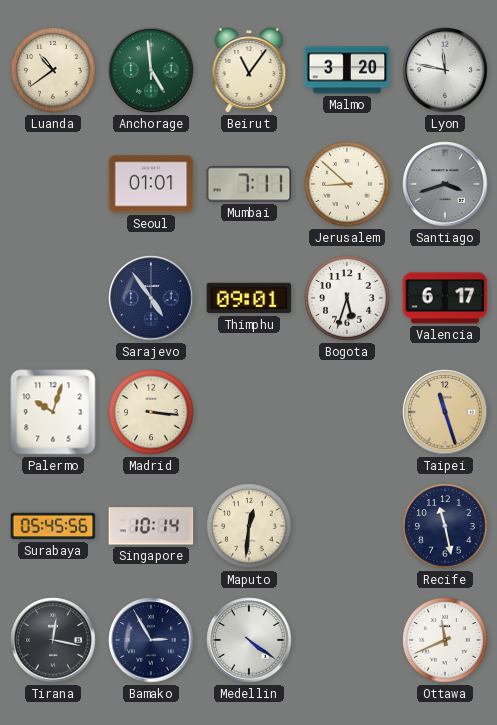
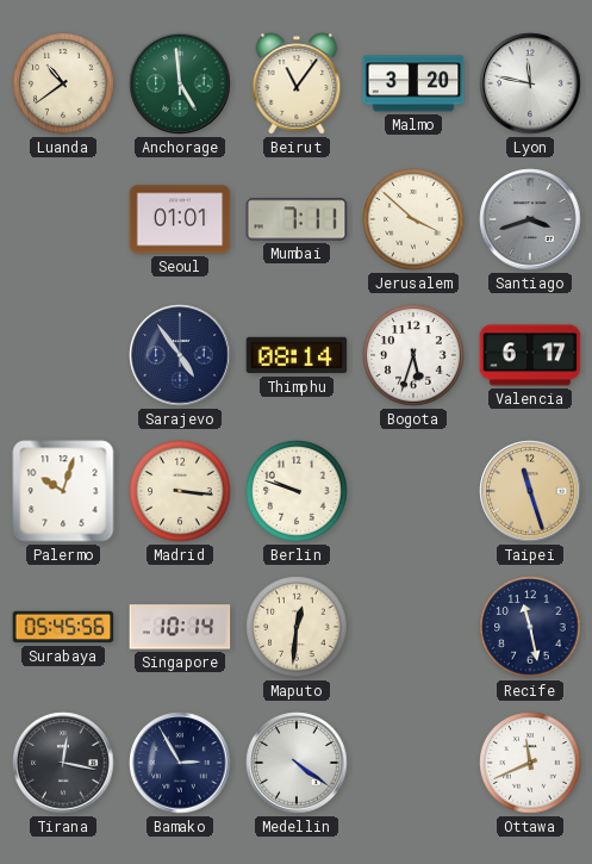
Jerusalem: 8:52 -> 3:52 (413, 219)
Thimphu: 09:01 -> 08:14 (297, 355)
Berlin: none -> 9:48 (297, 491)
